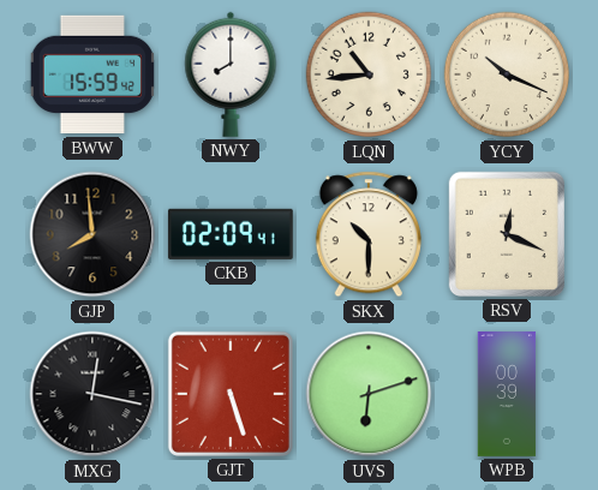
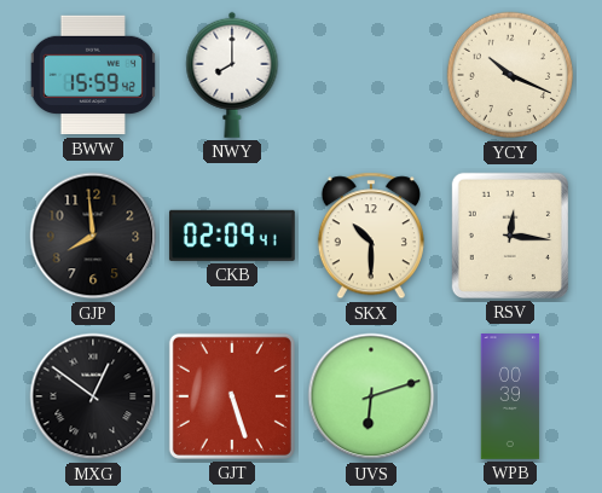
LQN: 10:44 -> none (369, 74)
RSV: 12:19 -> 12:16 (510, 236)
MXG: 12:17 -> 12:51 (93, 396)
